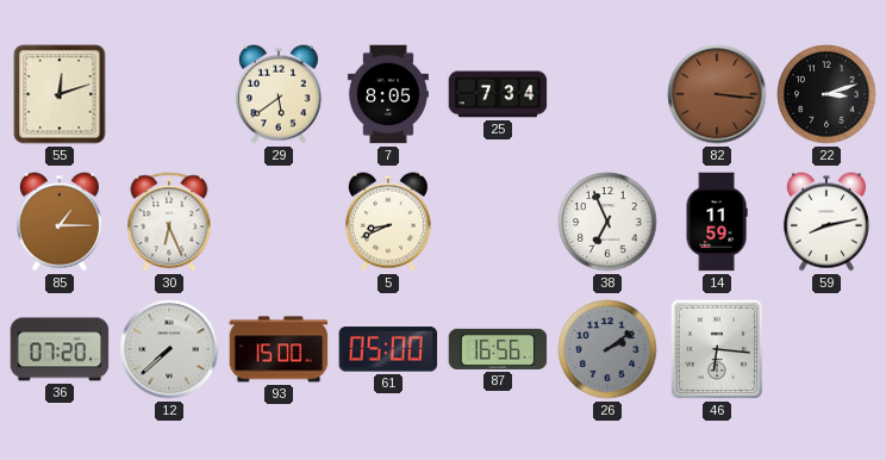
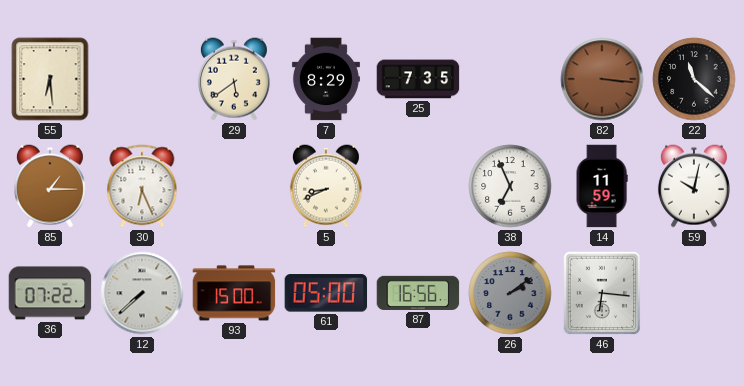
55: 12:12 -> 6:29 (50, 79)
7: 8:05 -> 8:29 (326, 79)
25: 7:34 -> 7:35 (418, 79)
22: 3:12 -> 11:22 (694, 79)
59: 8:13 -> 10:02 (694, 186)
36: 07:20 -> 07:22 (50, 293)
